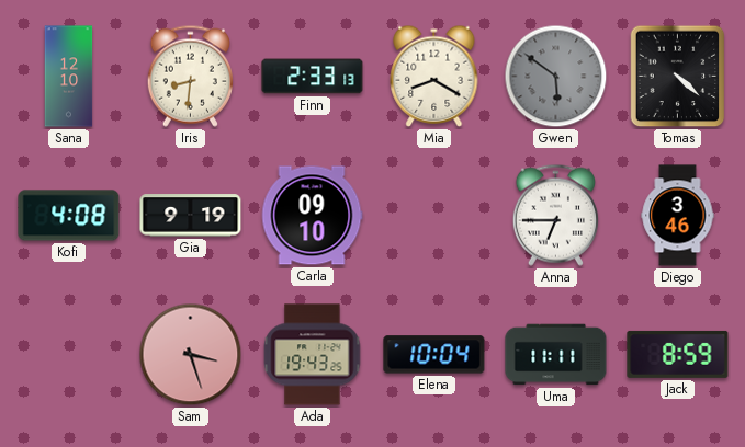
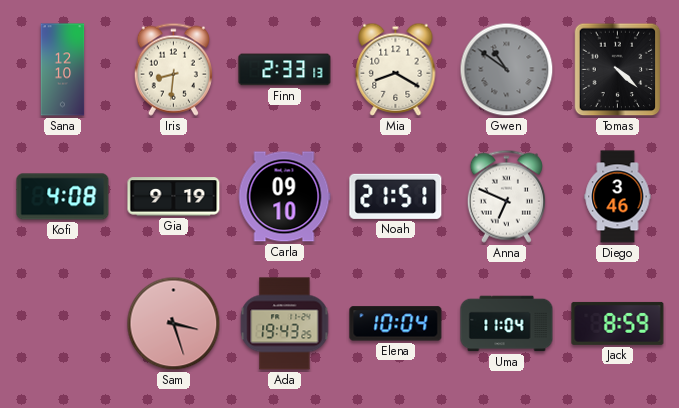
Gwen: 5:51 -> 10:51 (507, 70)
Noah: none -> 21:51 (396, 196)
Anna: 6:45 -> 6:49 (506, 196)
Uma: 11:11 -> 11:04 (507, 324)
